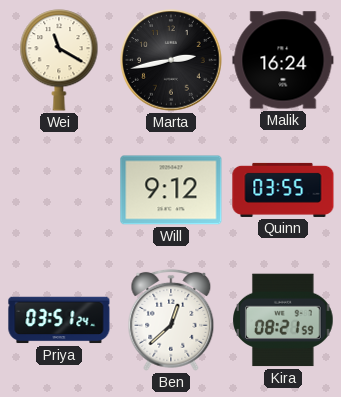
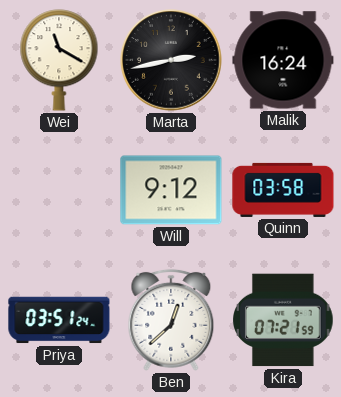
Quinn: 03:55 -> 03:58 (283, 190)
Kira: 08:21 -> 07:21 (283, 320)
